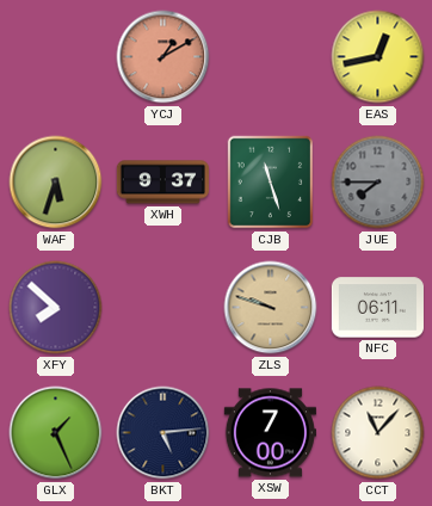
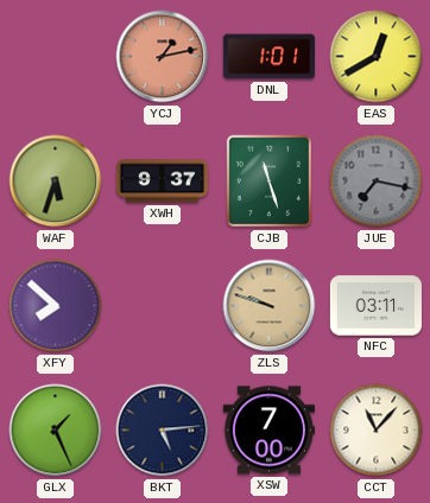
YCJ: 1:10 -> 1:13 (163, 57)
DNL: none -> 1:01 (268, 57)
EAS: 12:43 -> 12:40 (377, 57)
JUE: 7:45 -> 7:17 (377, 182)
NFC: 06:11 -> 03:11 (375, 306)
